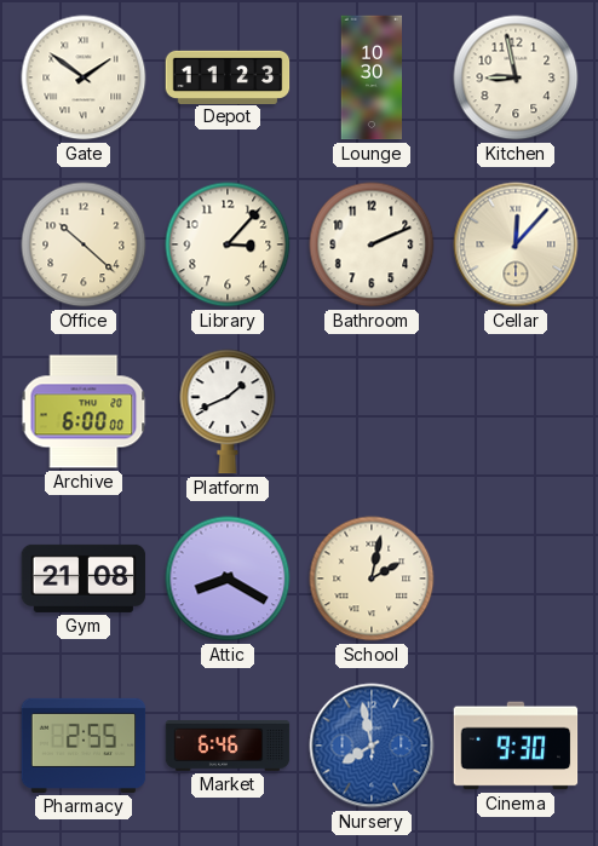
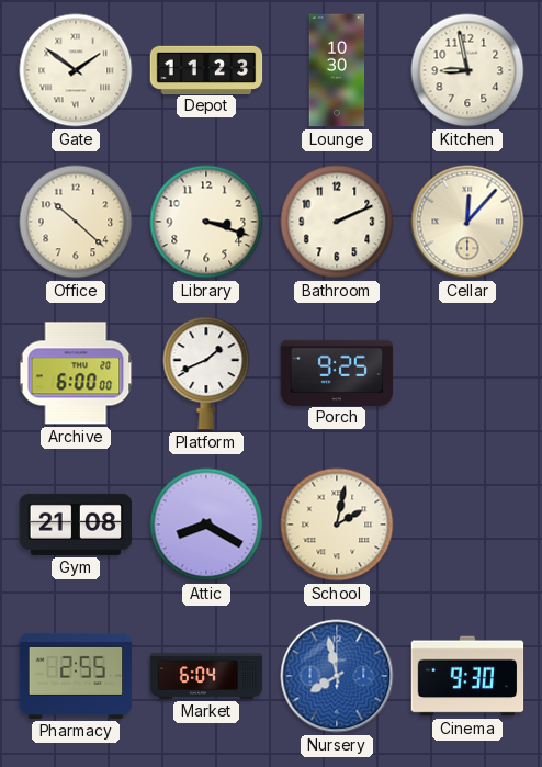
Library: 3:07 -> 3:18 (206, 222)
Porch: none -> 9:25 (337, 372)
Market: 6:46 -> 6:04 (206, 676)
